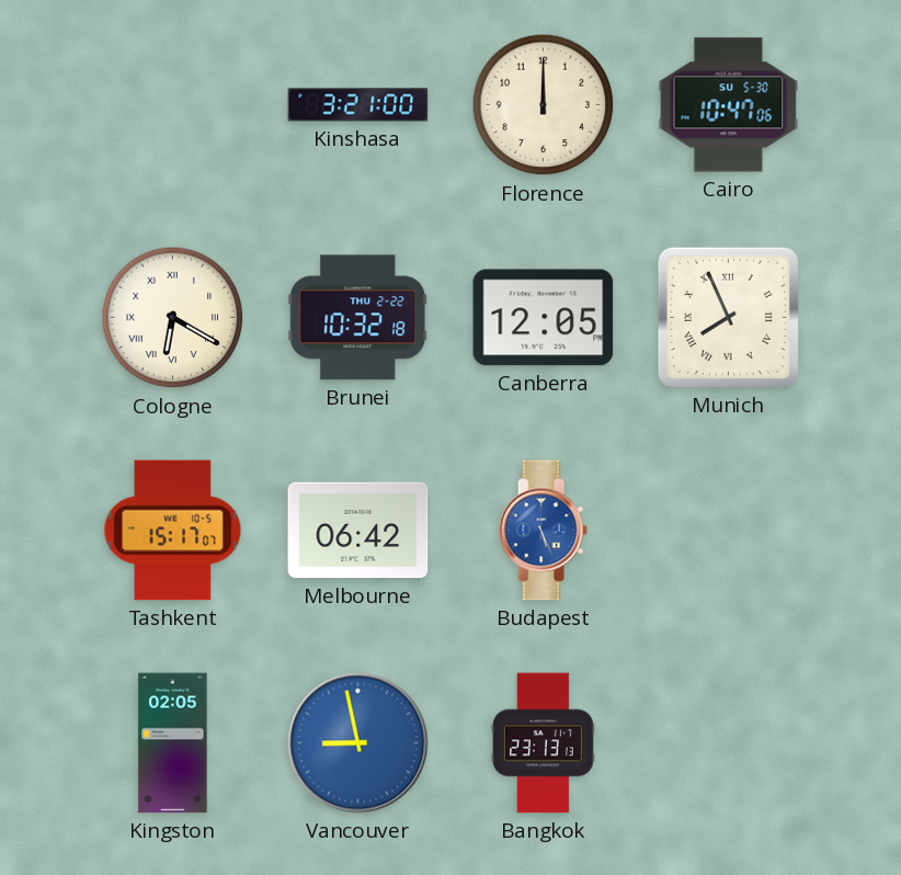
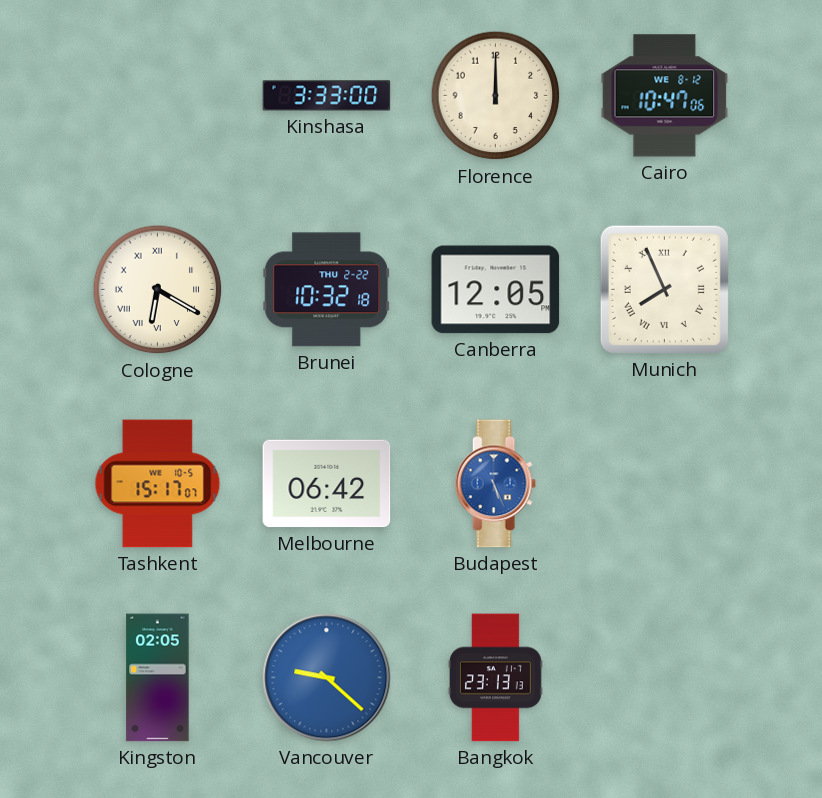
Kinshasa: 3:21 -> 3:33 (327, 96)
Cairo date: SU 5-30 -> WE 8-12 (665, 96)
Vancouver: 8:58 -> 9:22 (327, 678)
